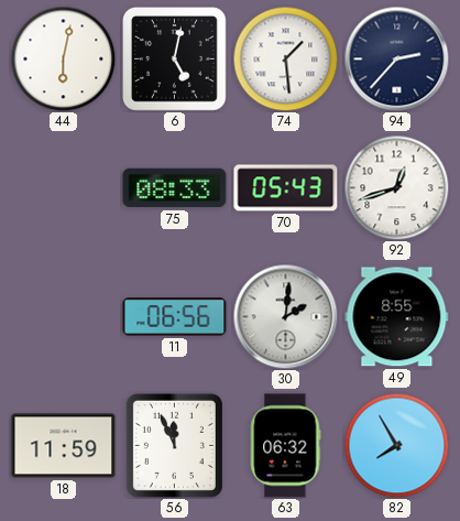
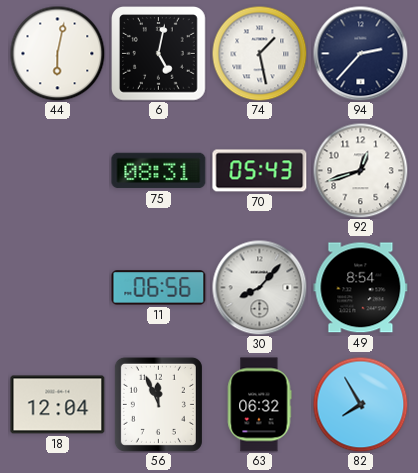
74: 1:29 -> 1:28 (259, 53)
75: 08:33 -> 08:31 (159, 171)
30: 2:01 -> 8:07 (259, 287)
49: 8:55 -> 8:54 (361, 288)
18: 11:59 -> 12:04 (58, 405)
